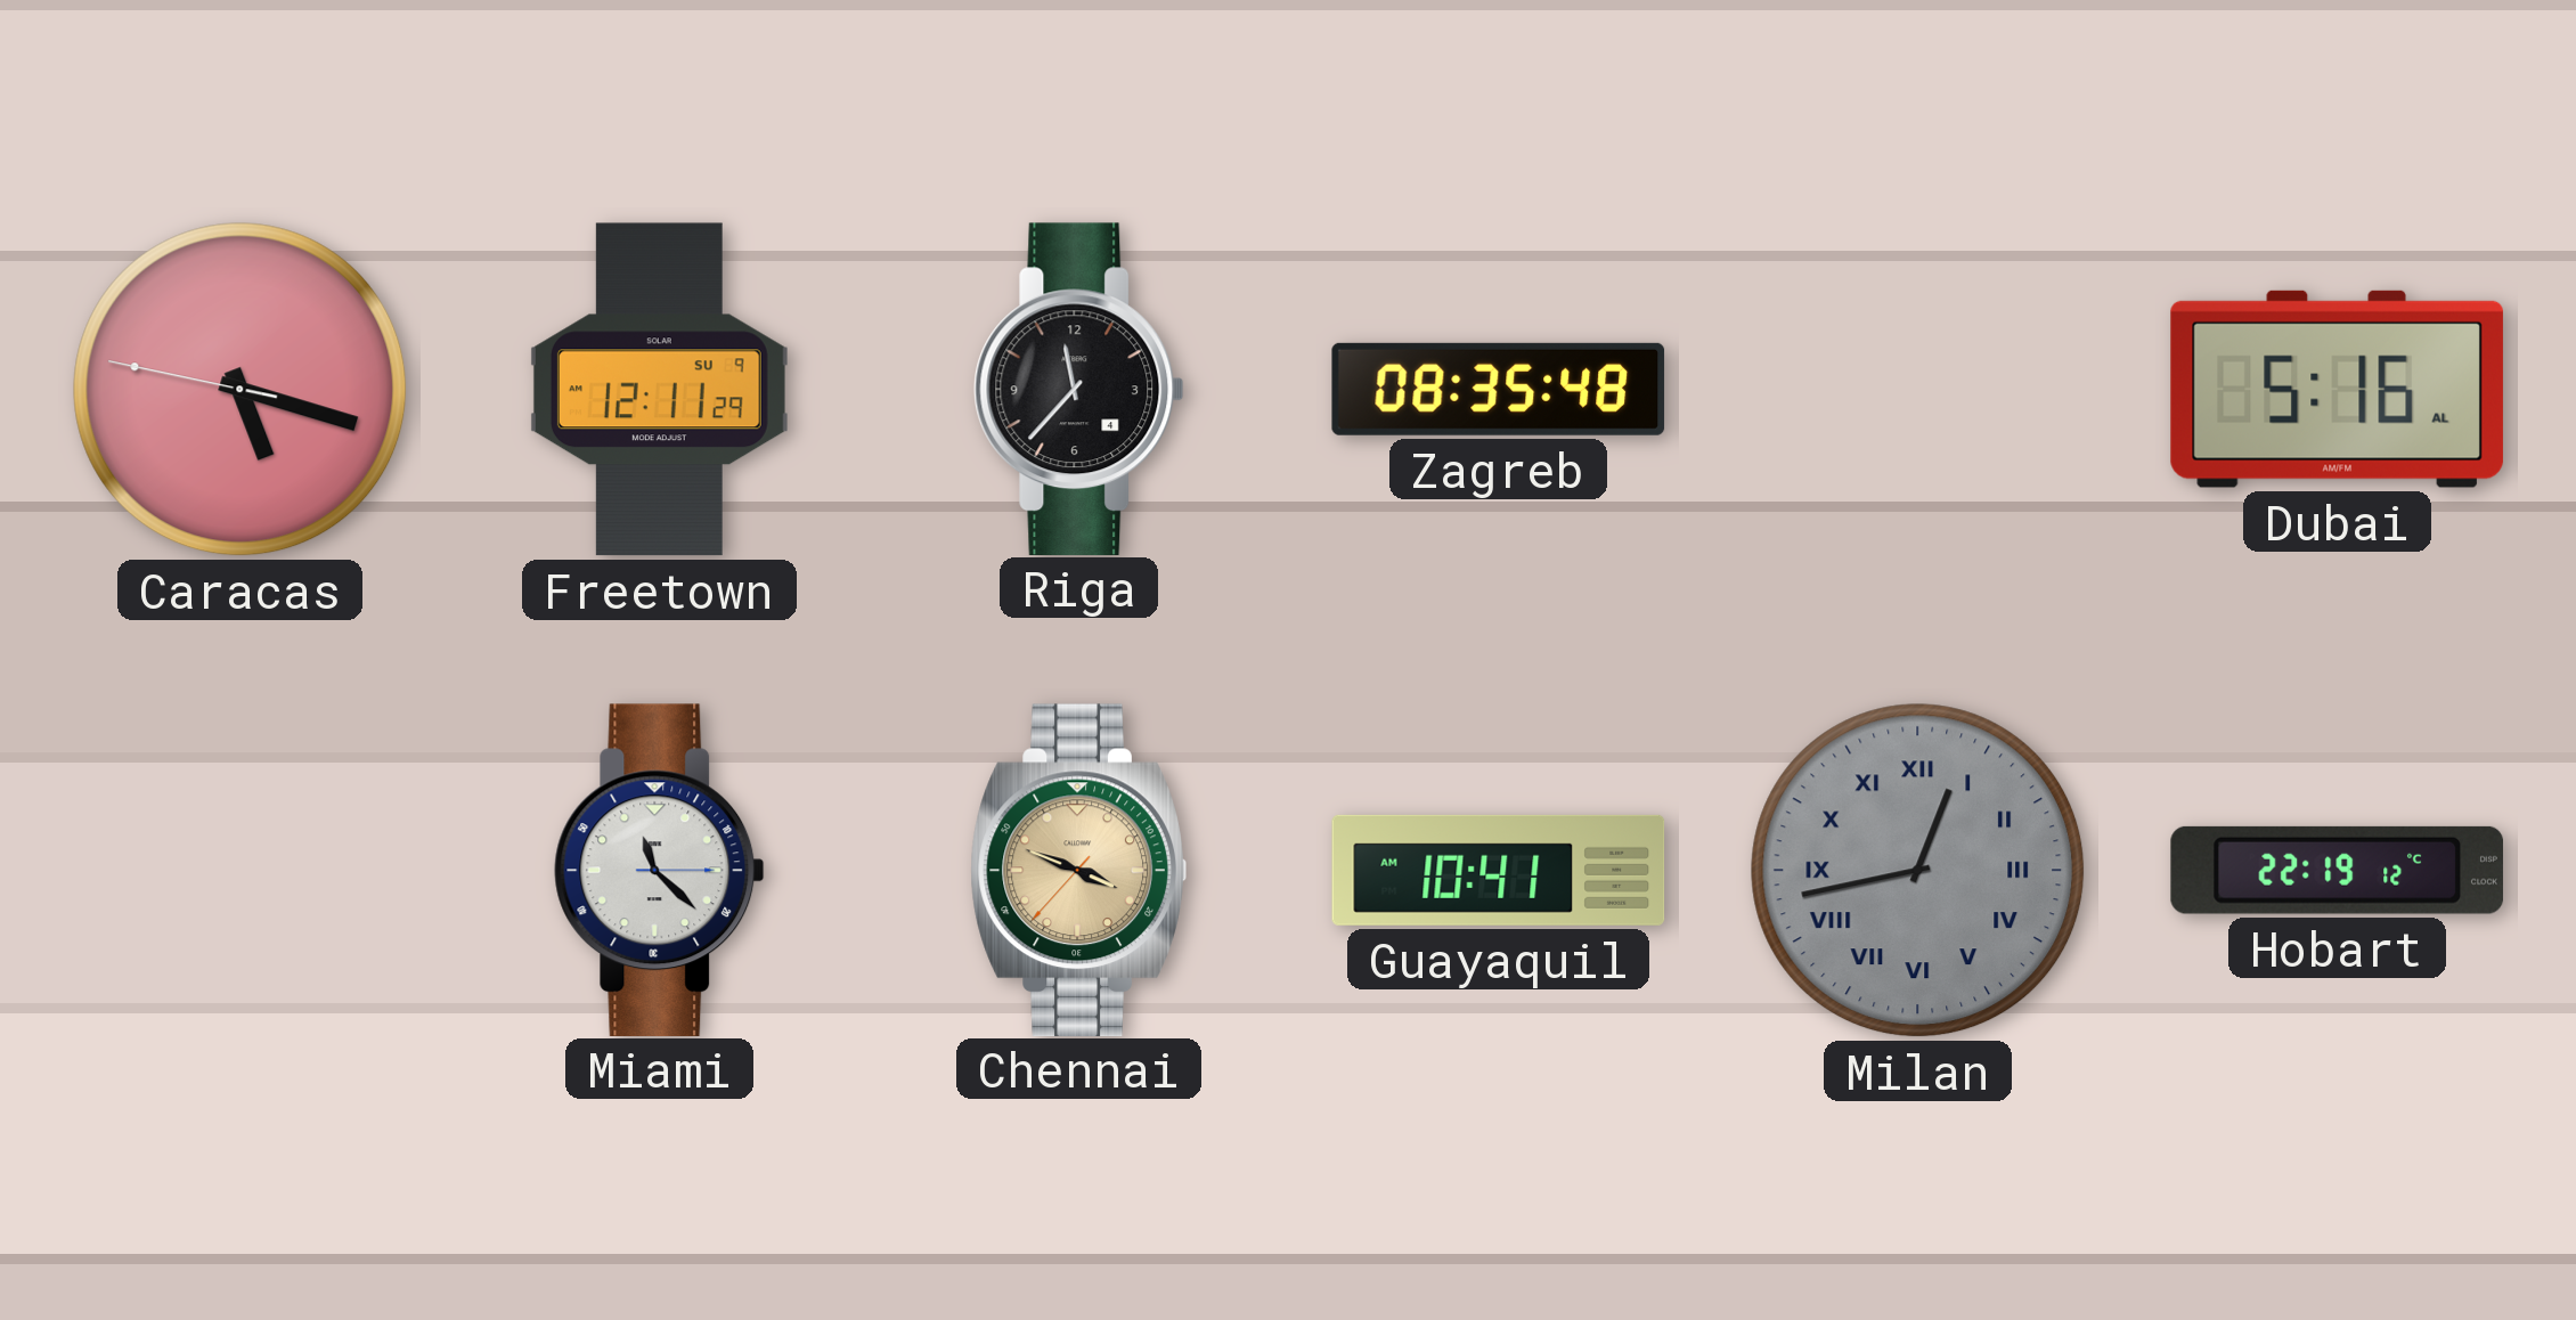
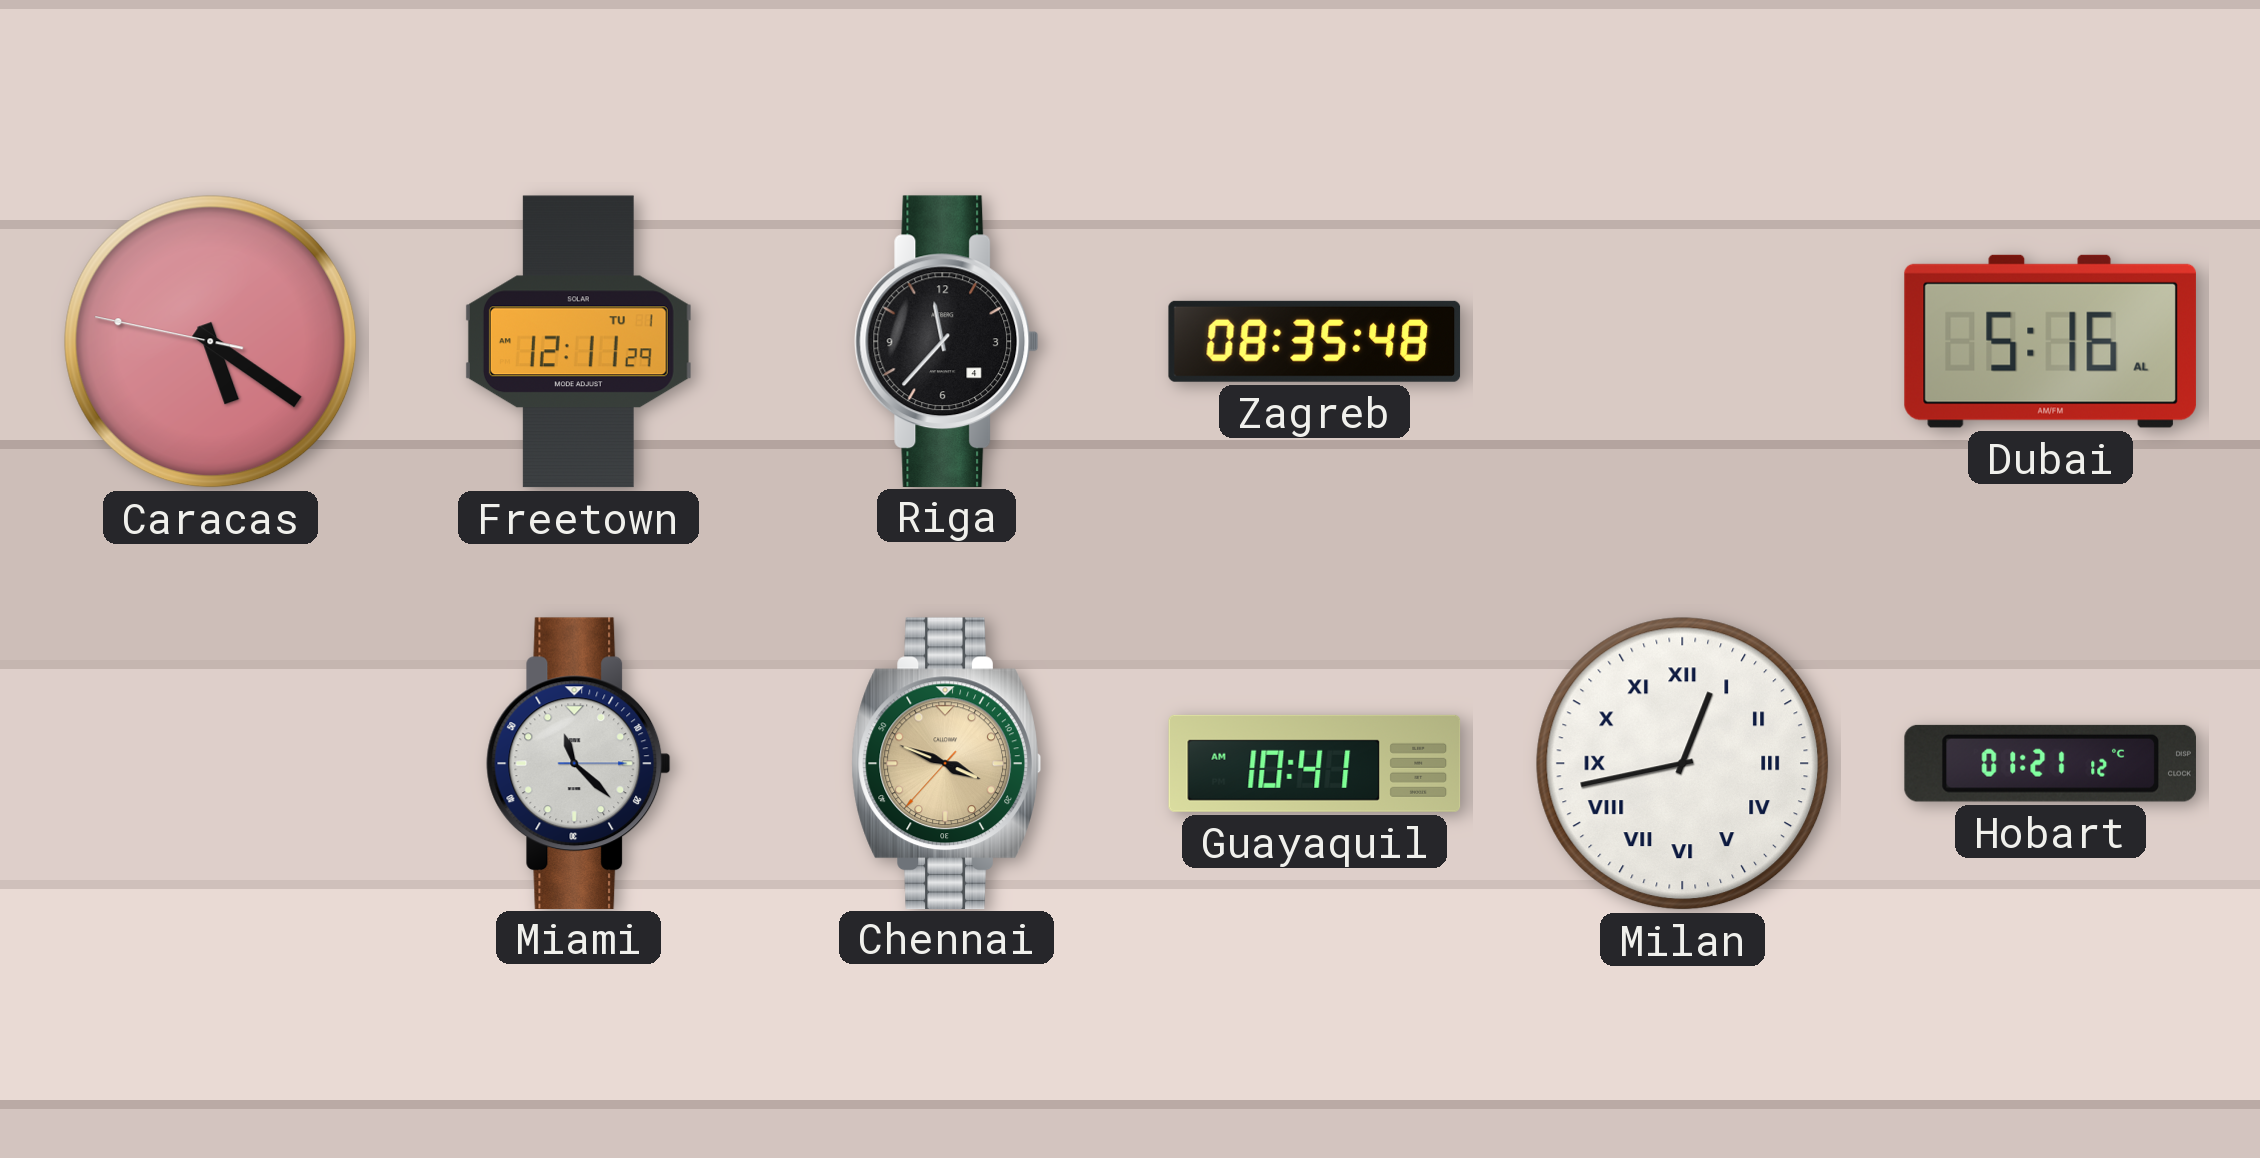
Caracas: 5:17 -> 5:20 (211, 342)
Freetown date: SU 9 -> TU 1 (578, 342)
Milan dial: grey -> white (1683, 764)
Hobart: 22:19 -> 01:21 (2050, 763)
